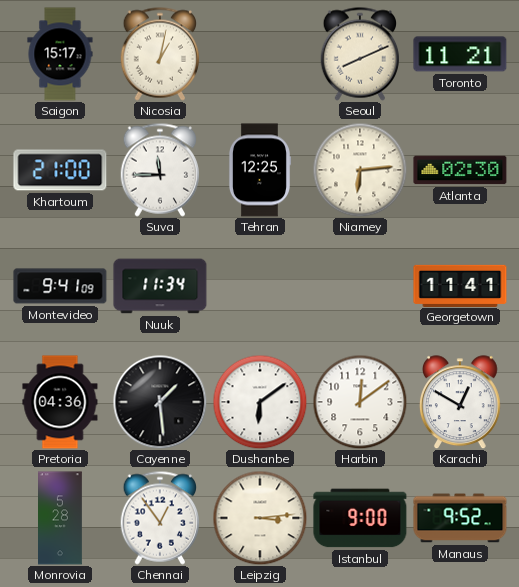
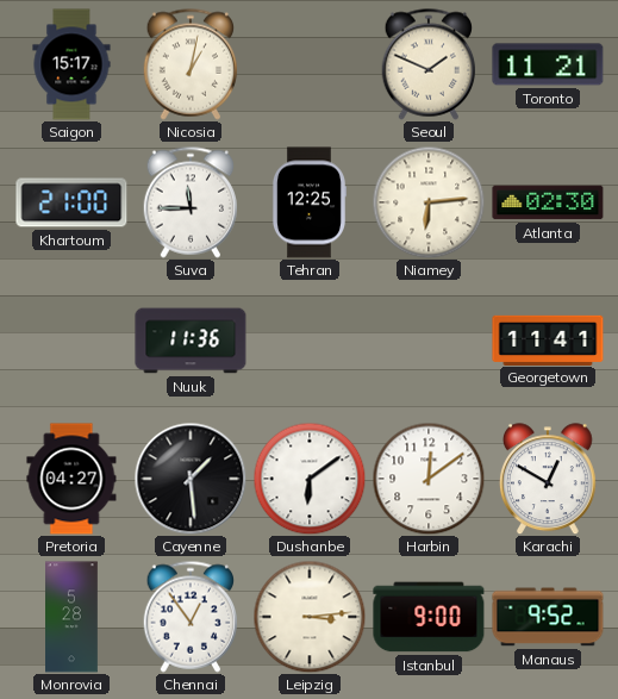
Seoul: 8:11 -> 1:49 (429, 64)
Montevideo: 9:41 -> none (60, 286)
Nuuk: 11:34 -> 11:36 (191, 341)
Pretoria: 04:36 -> 04:27 (71, 479)
